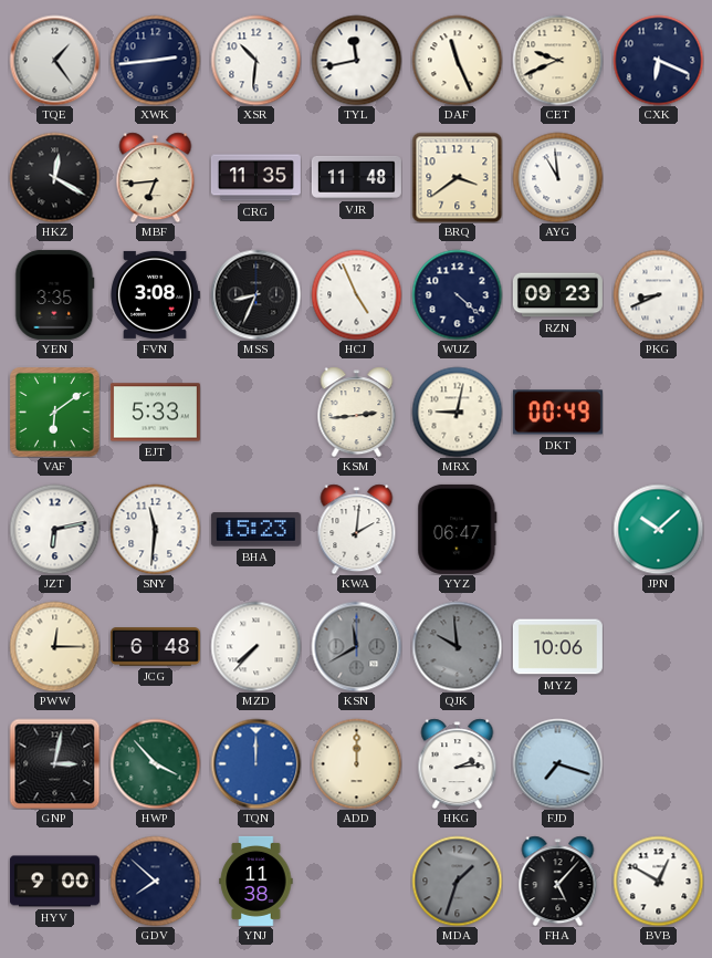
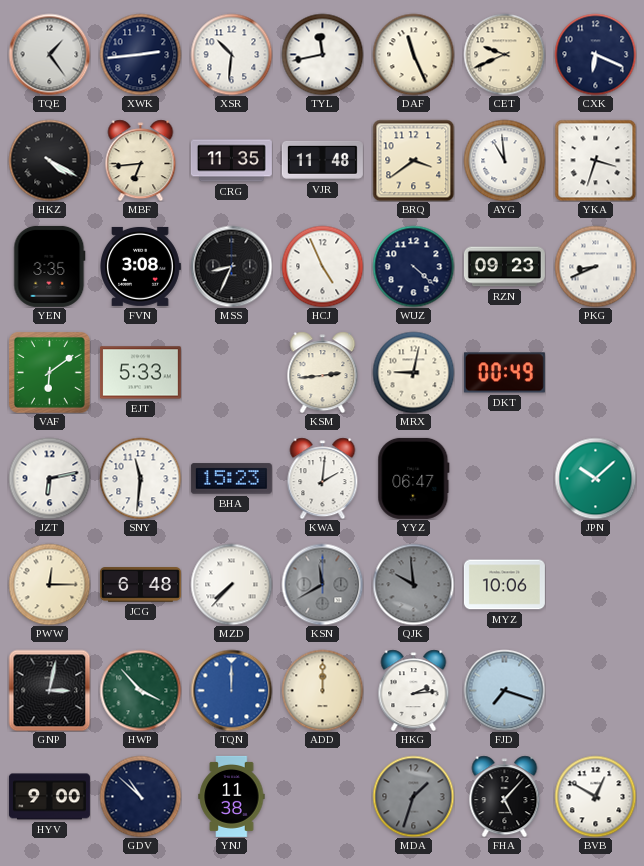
HKZ: 12:20 -> 4:20 (49, 160)
YKA: none -> 3:33 (595, 160)
GDV: 7:52 -> 10:52 (140, 796)
